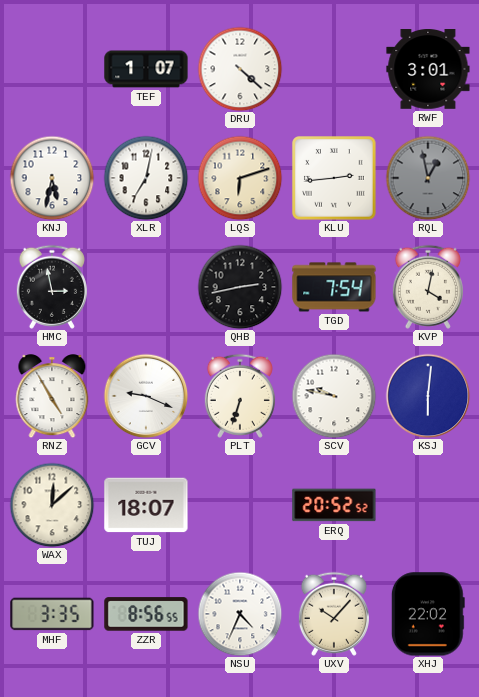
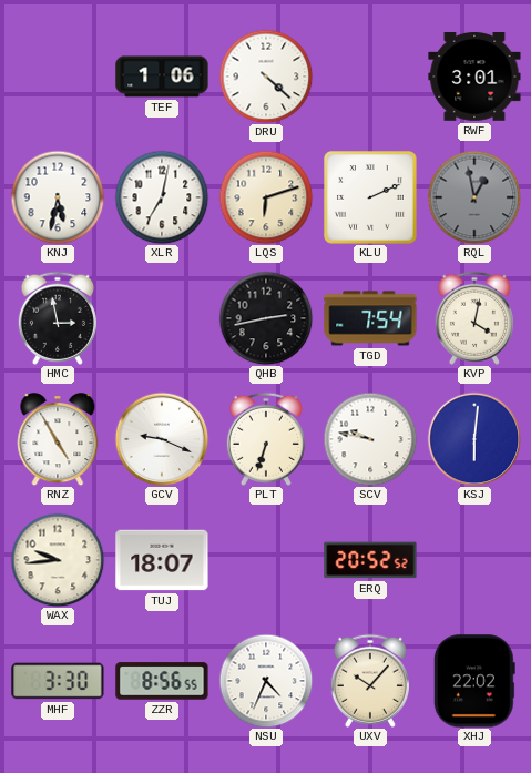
TEF: 1:07 -> 1:06 (162, 77)
KLU: 2:44 -> 2:11 (371, 199)
WAX: 12:08 -> 9:44 (58, 560)
MHF: 3:35 -> 3:30 (58, 681)
